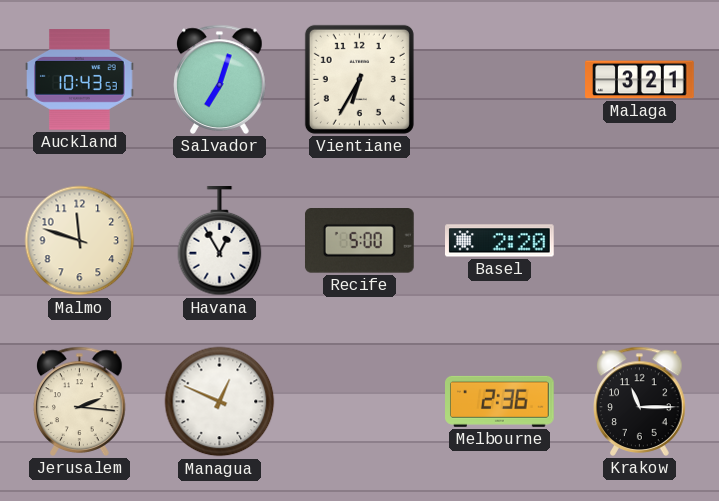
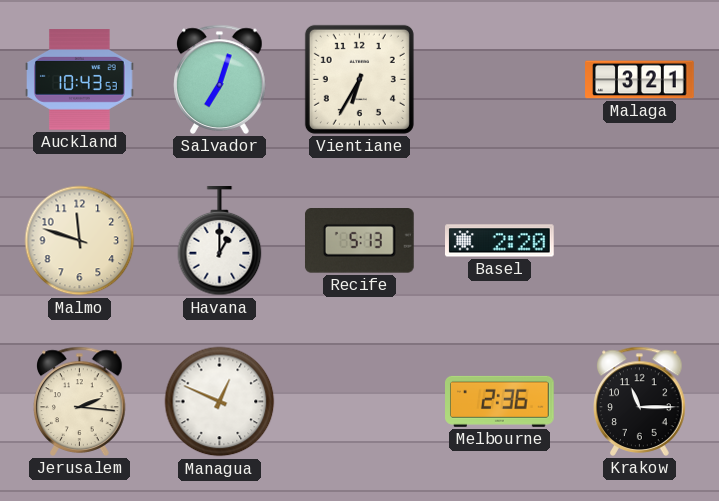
Havana: 12:55 -> 1:00 (220, 242)
Recife: 5:00 -> 5:13 (359, 241)
